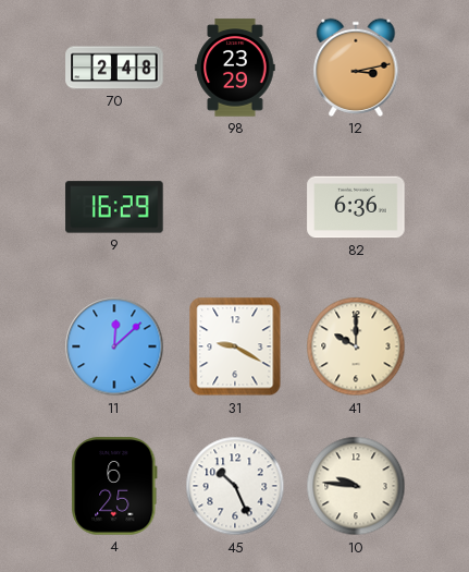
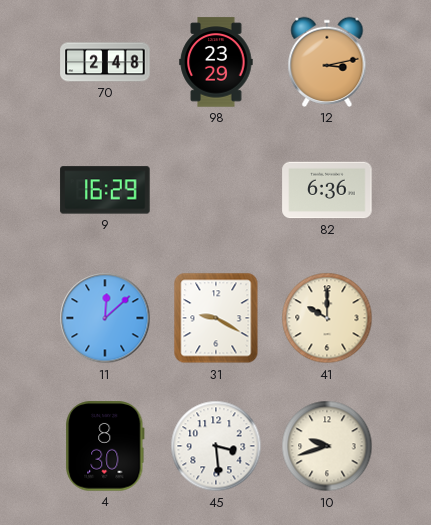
4: 6:25 -> 8:30 (105, 446)
45: 10:26 -> 3:29 (216, 446)
10: 9:46 -> 9:42 (327, 446)
